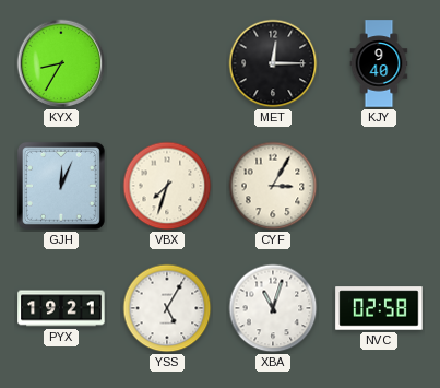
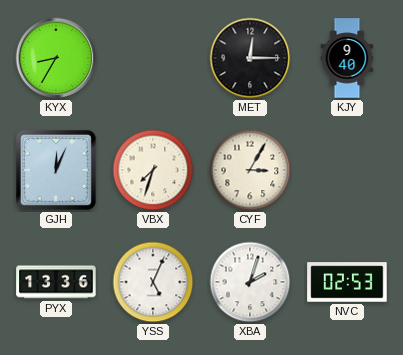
PYX: 19:21 -> 13:36 (56, 282)
YSS: 5:05 -> 5:04 (153, 282)
XBA: 11:03 -> 2:03 (250, 282)
NVC: 02:58 -> 02:53 (347, 282)
